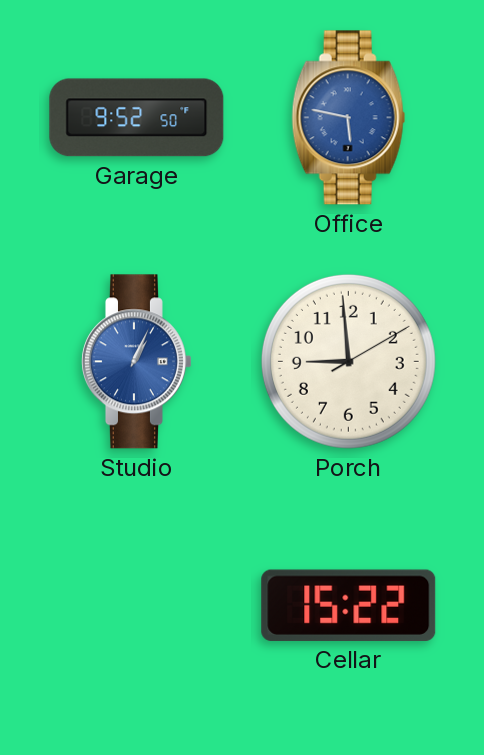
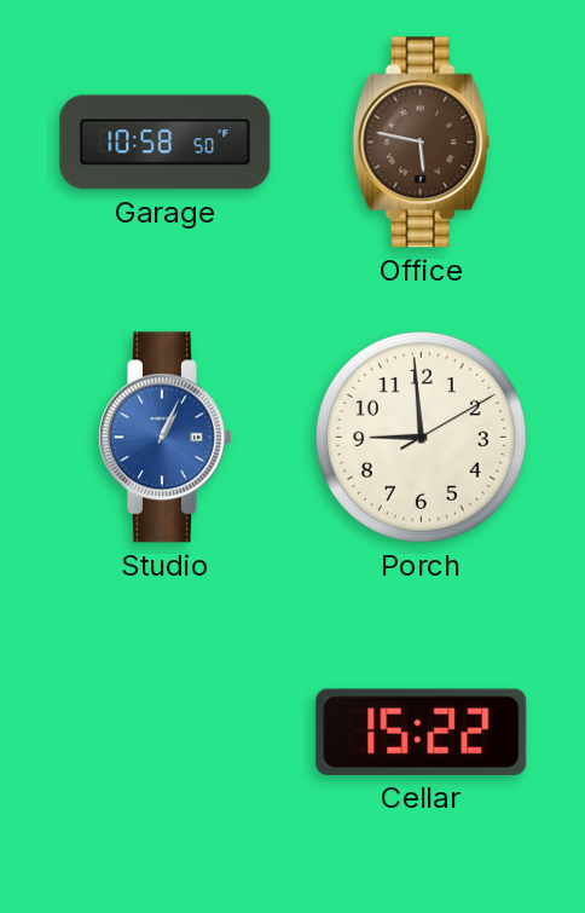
Garage: 9:52 -> 10:58 (166, 143)
Office dial: blue -> brown (422, 143)
